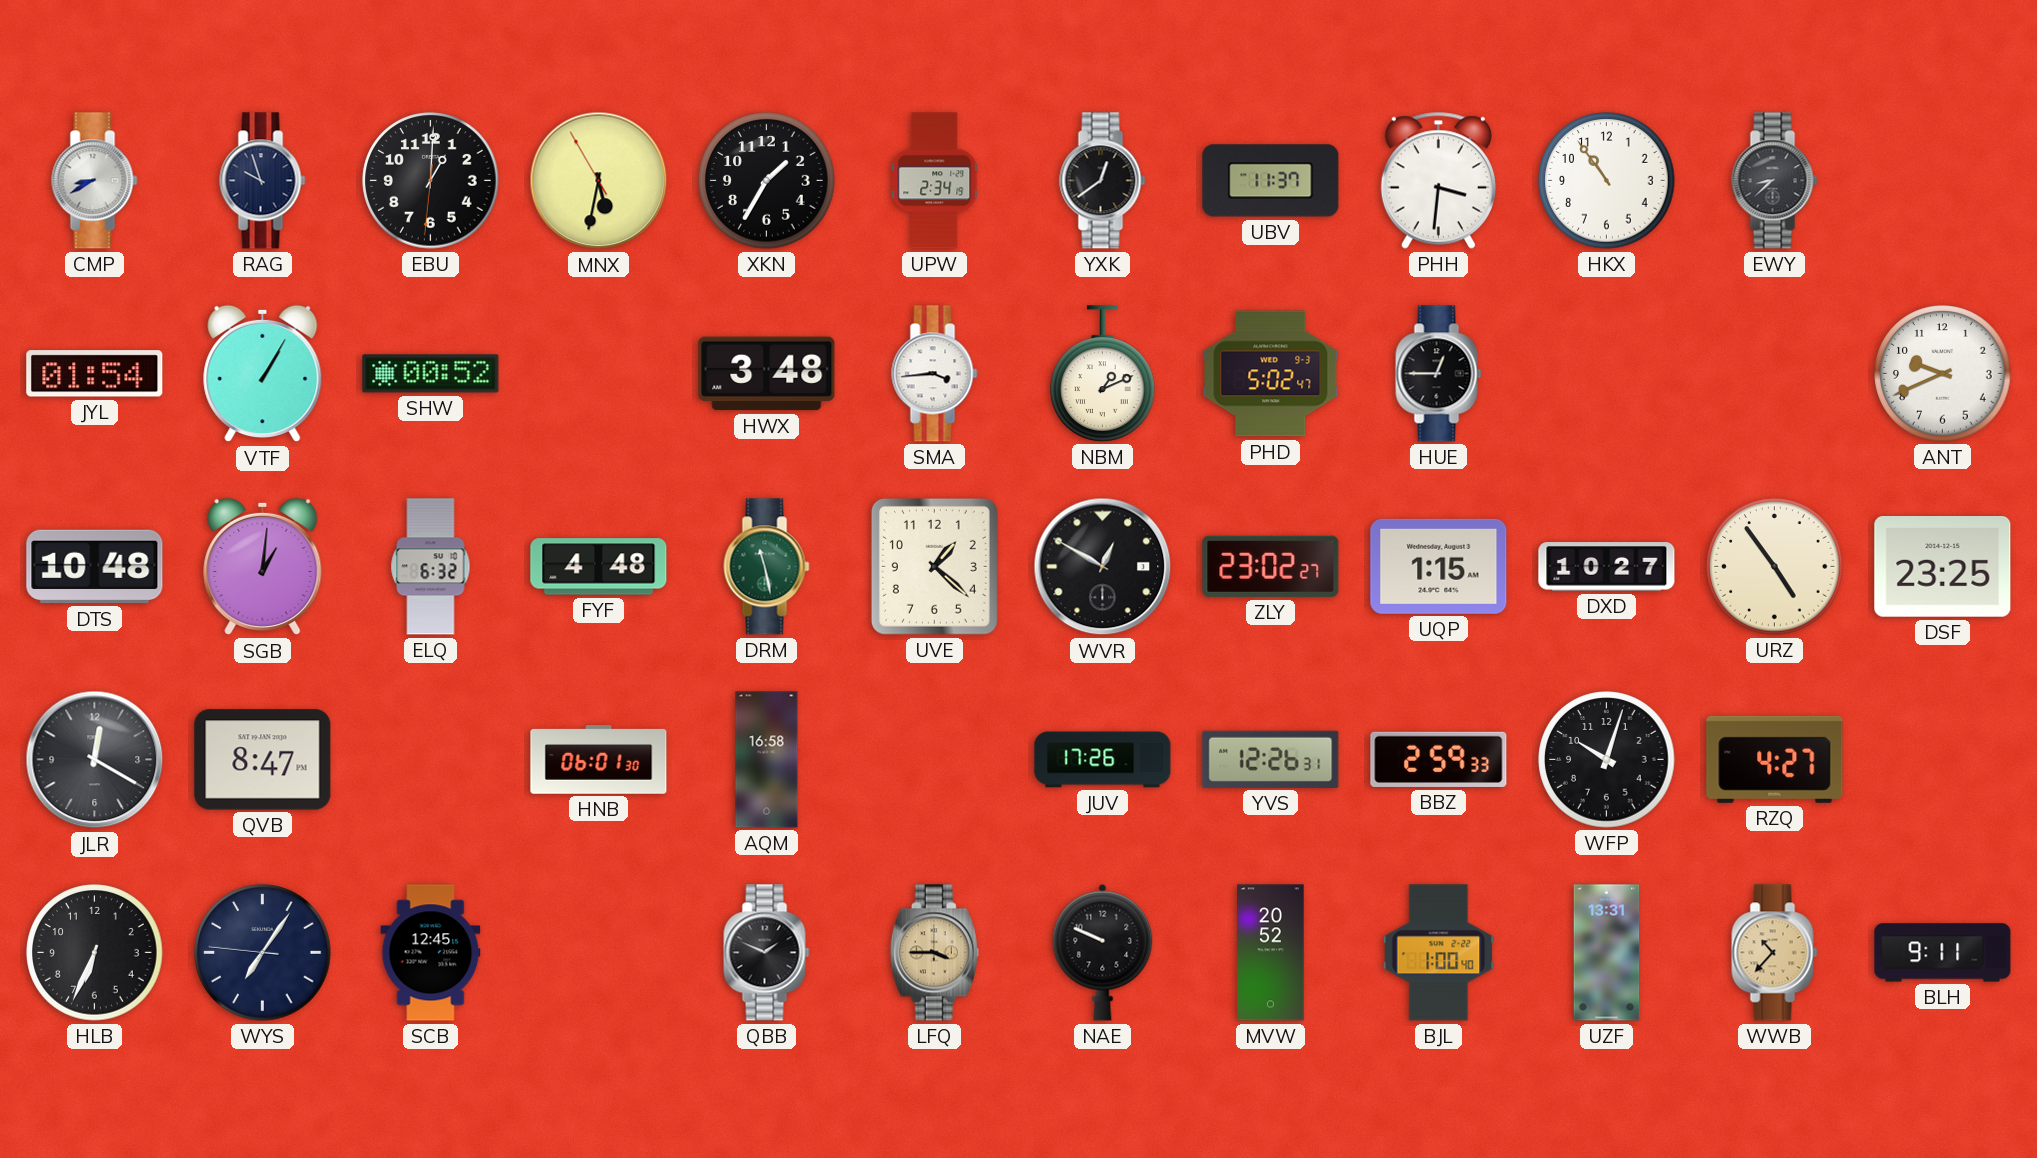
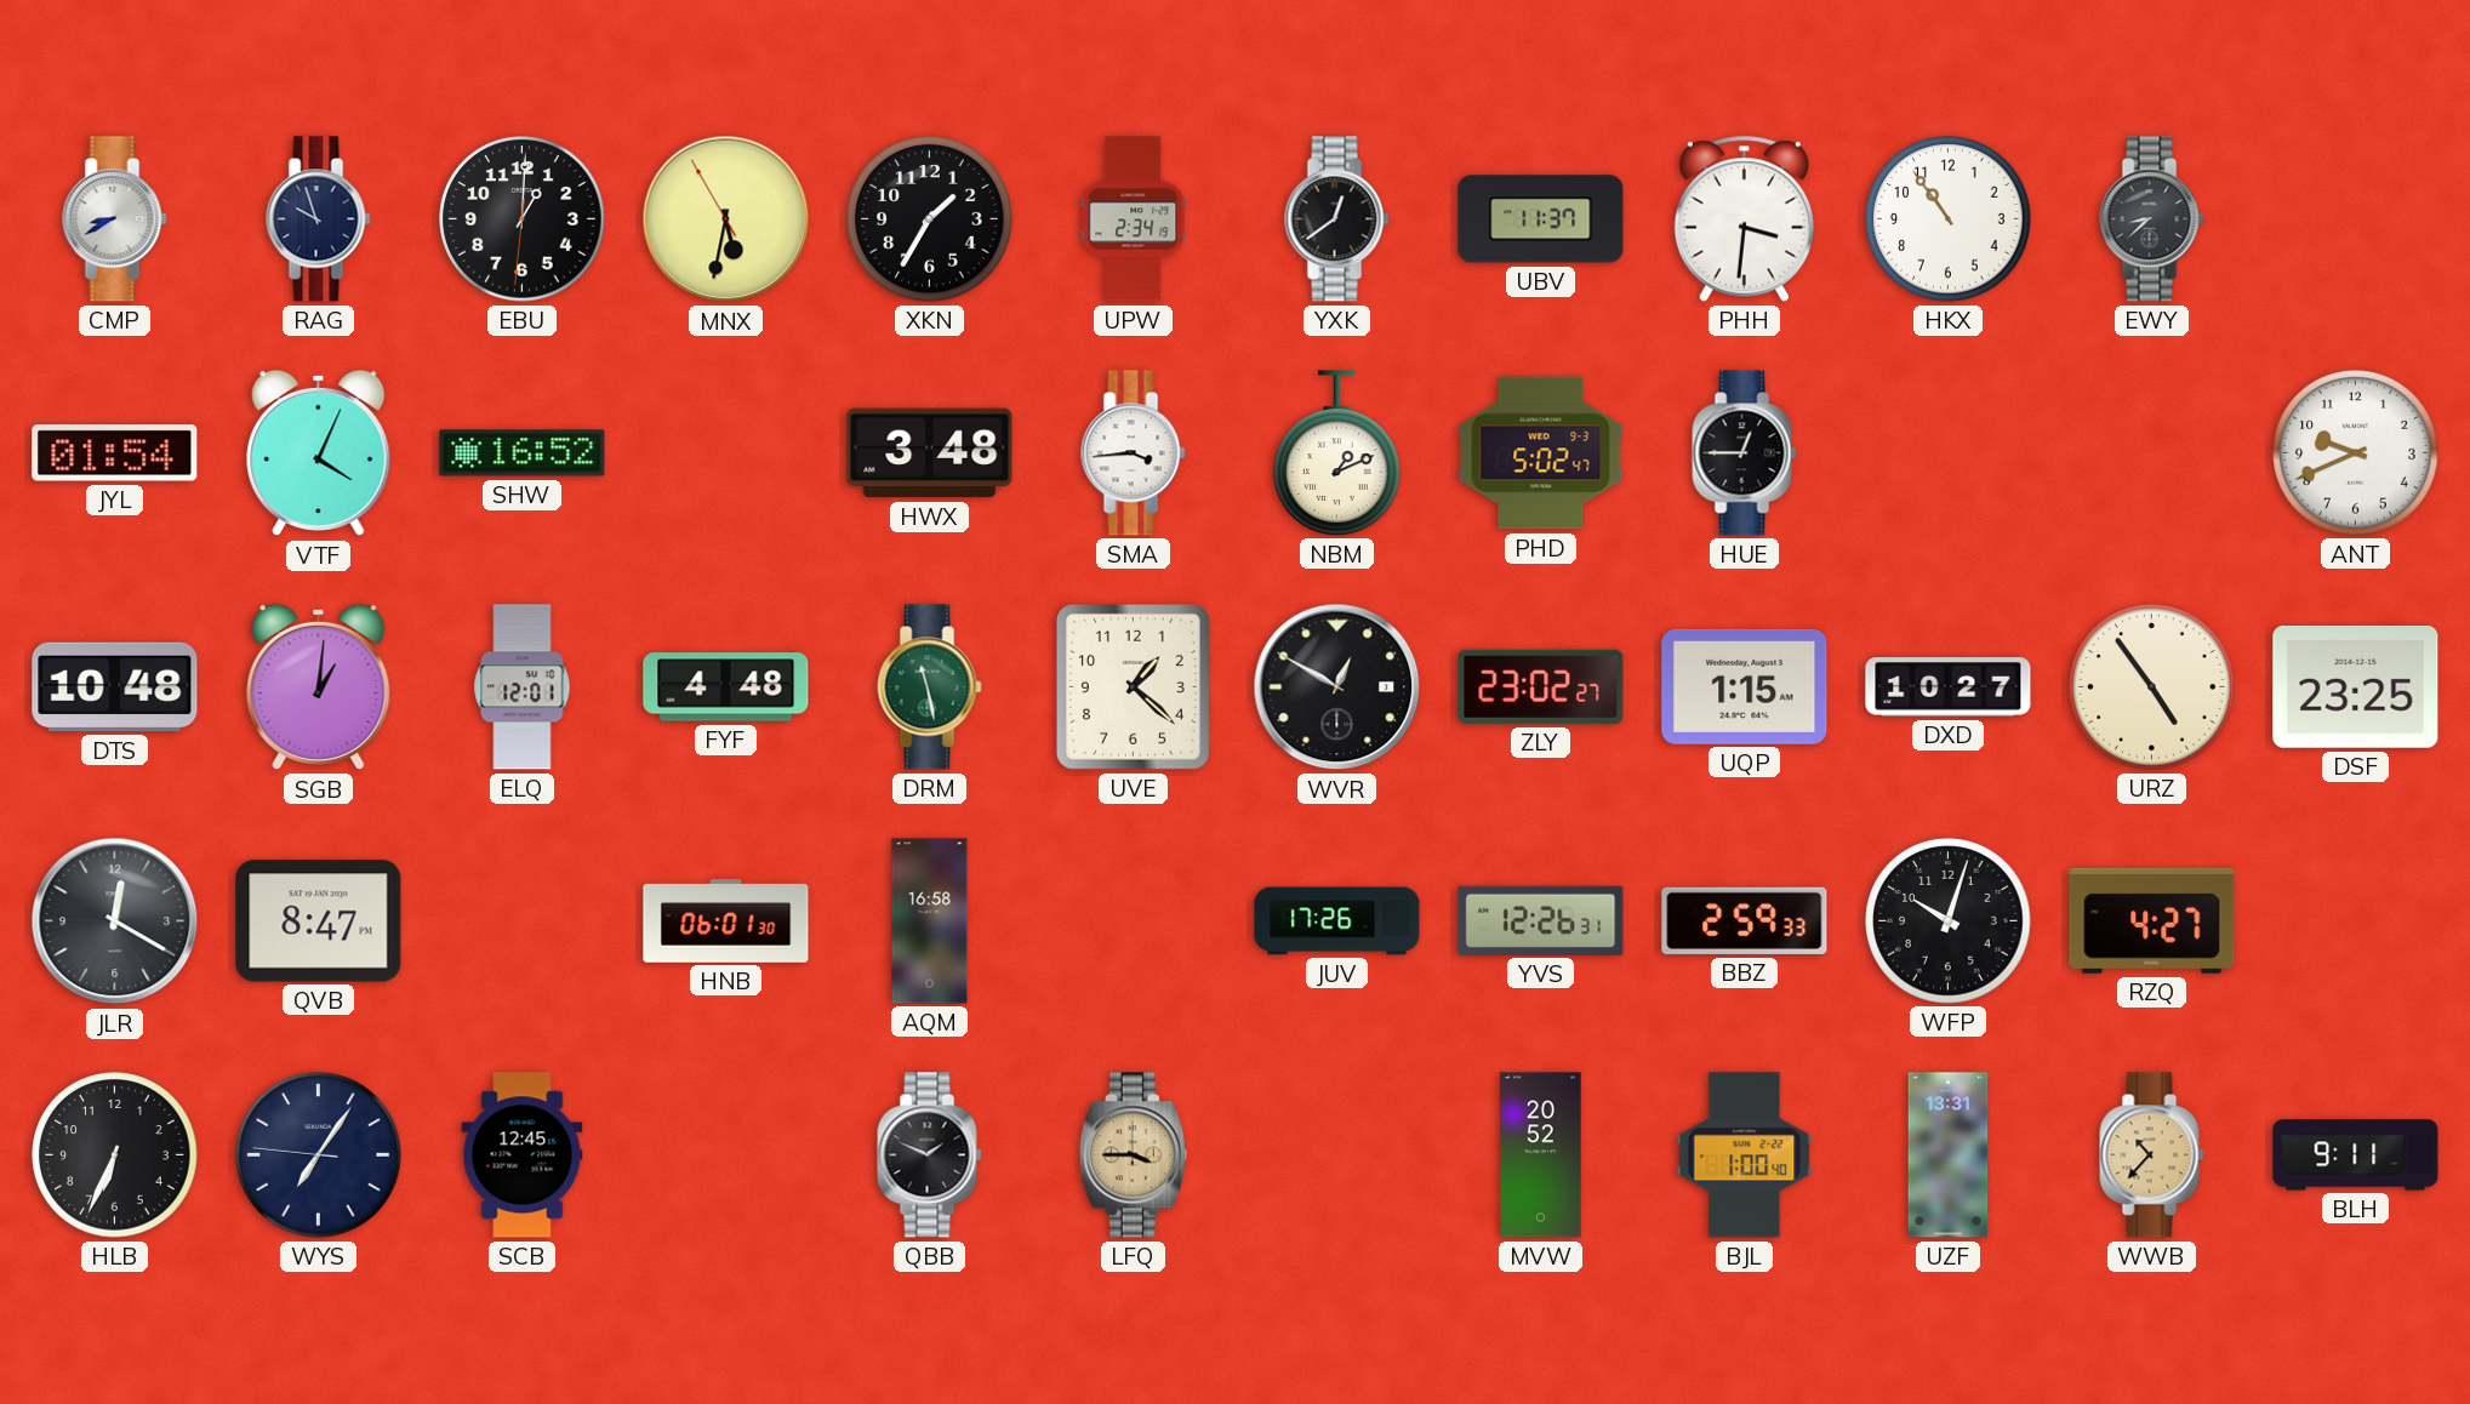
VTF: 1:05 -> 4:04 (319, 453)
SHW: 00:52 -> 16:52 (523, 453)
ELQ: 6:32 -> 12:01 (523, 687)
NAE: 9:49 -> none (1103, 952)
